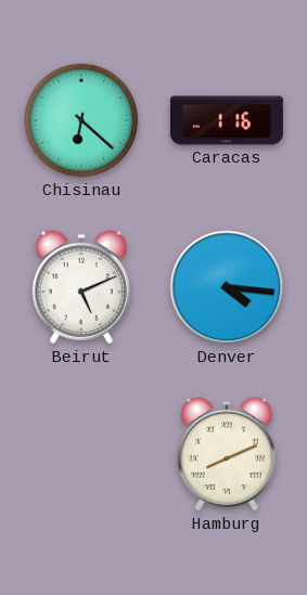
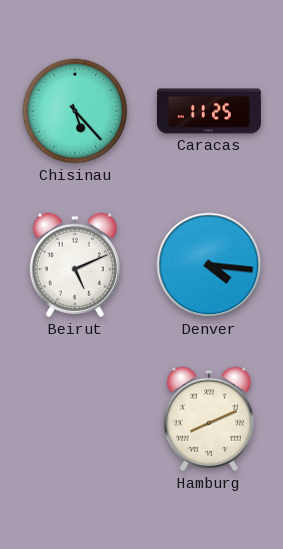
Chisinau: 6:22 -> 5:23 (75, 111)
Caracas: 1:16 -> 11:25 (209, 111)
